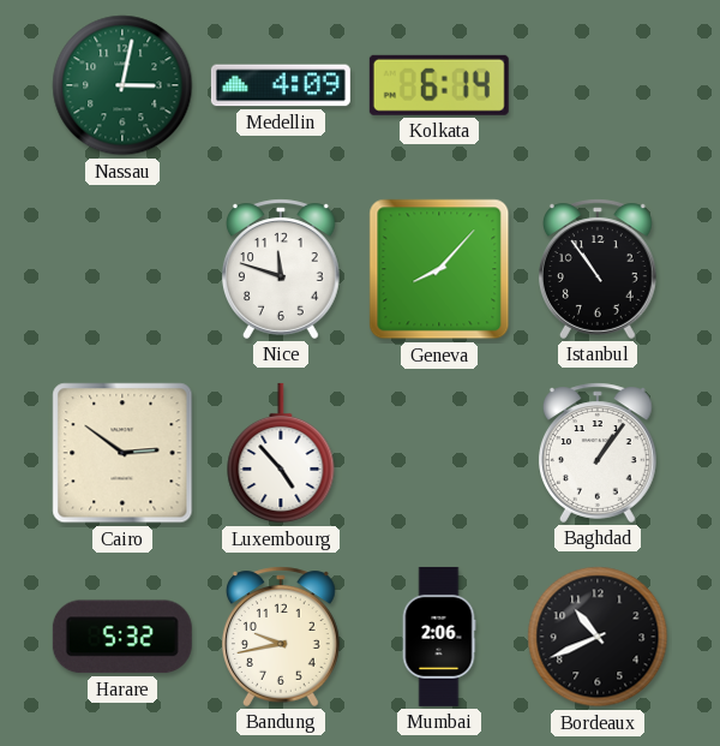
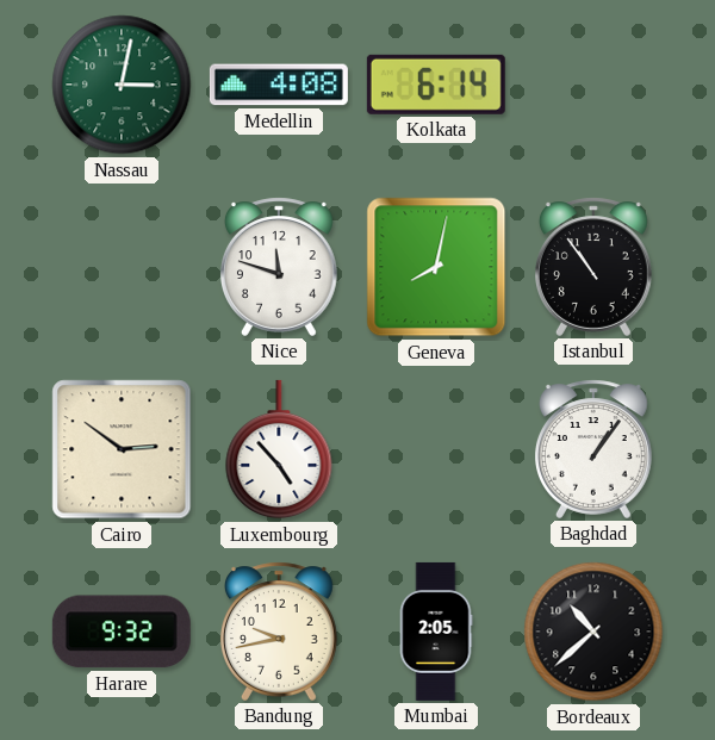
Medellin: 4:09 -> 4:08 (279, 85)
Geneva: 8:07 -> 8:02 (436, 267)
Harare: 5:32 -> 9:32 (122, 632)
Mumbai: 2:06 -> 2:05 (436, 632)
Bordeaux: 10:41 -> 10:38 (593, 632)
